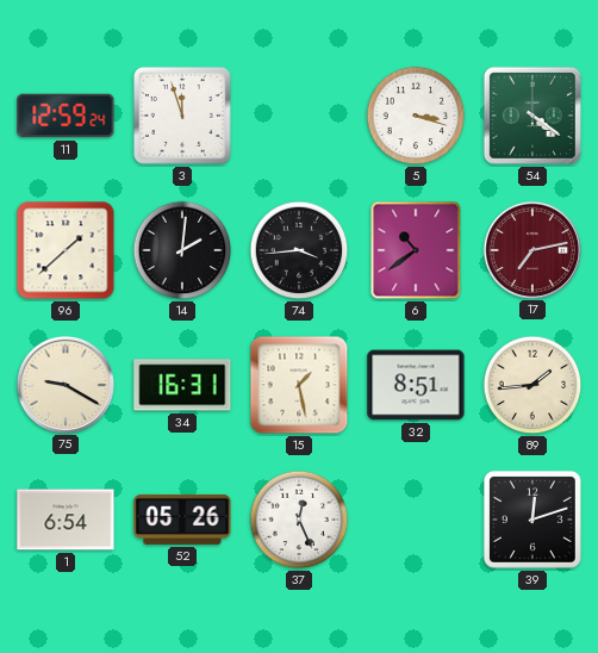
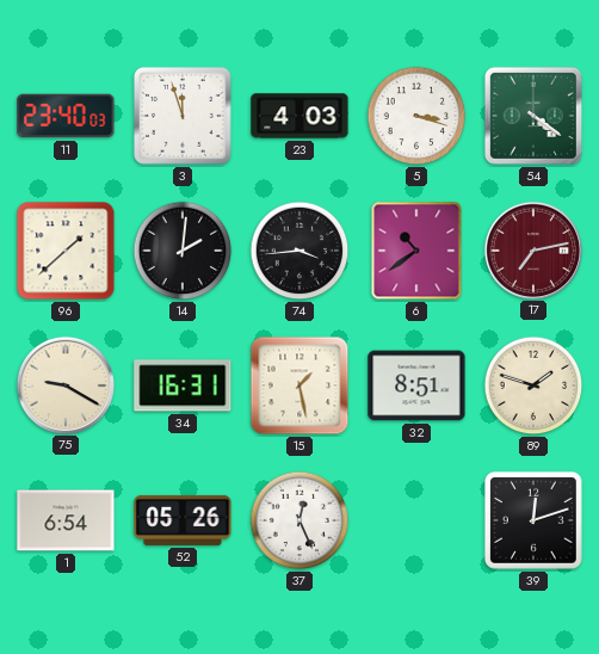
11: 12:59 -> 23:40 (66, 116)
23: none -> 4:03 (299, 116)
89: 1:44 -> 1:48 (533, 385)
